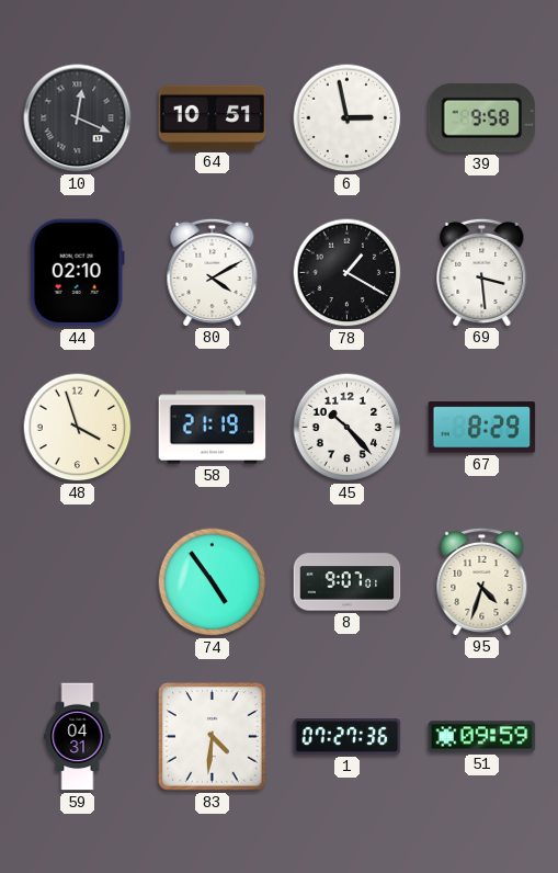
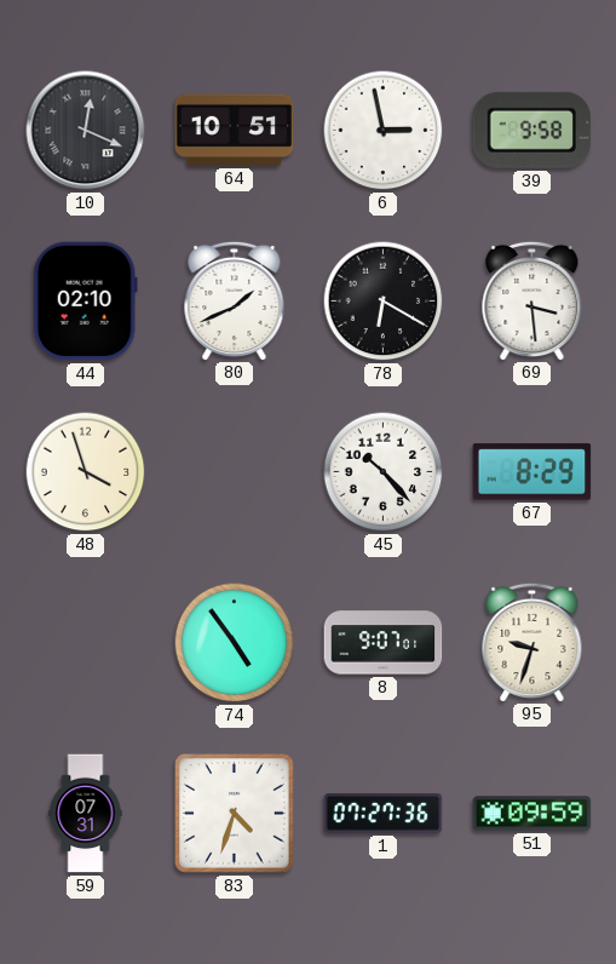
80: 4:10 -> 1:41 (235, 300)
78: 1:20 -> 6:20 (384, 302)
58: 21:19 -> none (213, 428)
95: 4:33 -> 9:33 (532, 642)
59: 04:31 -> 07:31 (86, 814)
83: 4:31 -> 4:33 (235, 814)
